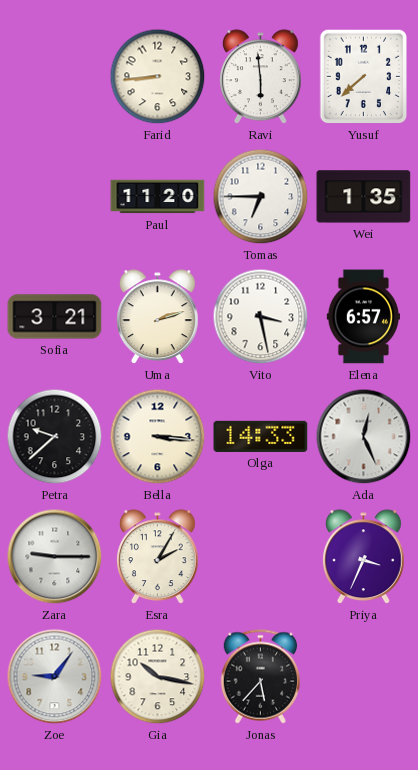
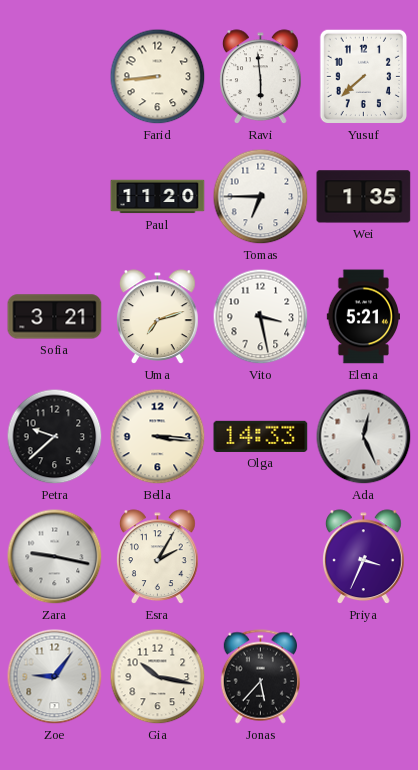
Uma: 2:12 -> 7:12 (158, 317)
Elena: 6:57 -> 5:21 (363, 317)
Zara: 9:15 -> 9:17 (55, 557)
